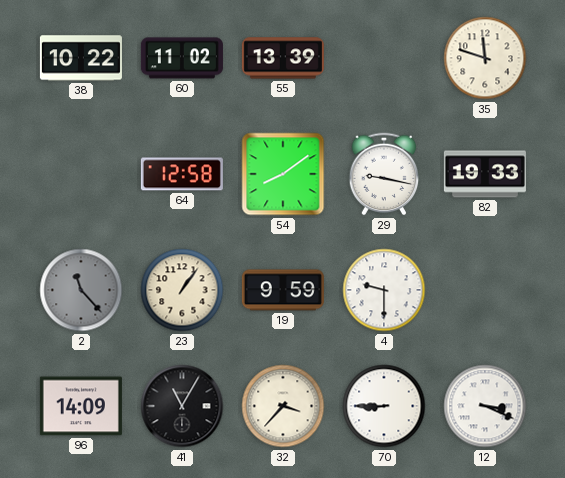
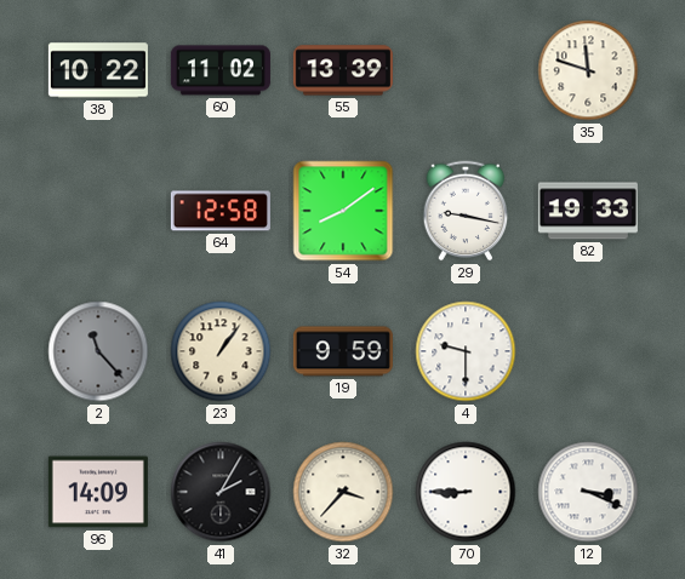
41: 11:05 -> 2:05 (221, 492)
